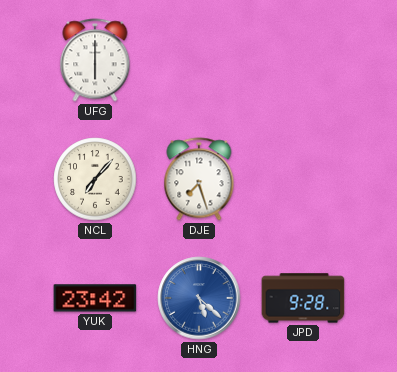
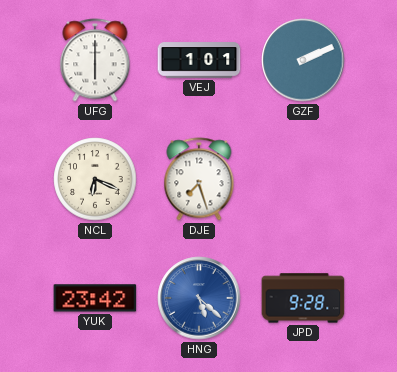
VEJ: none -> 1:01 (199, 60)
GZF: none -> 2:11 (303, 60)
NCL: 7:07 -> 6:19 (95, 179)
